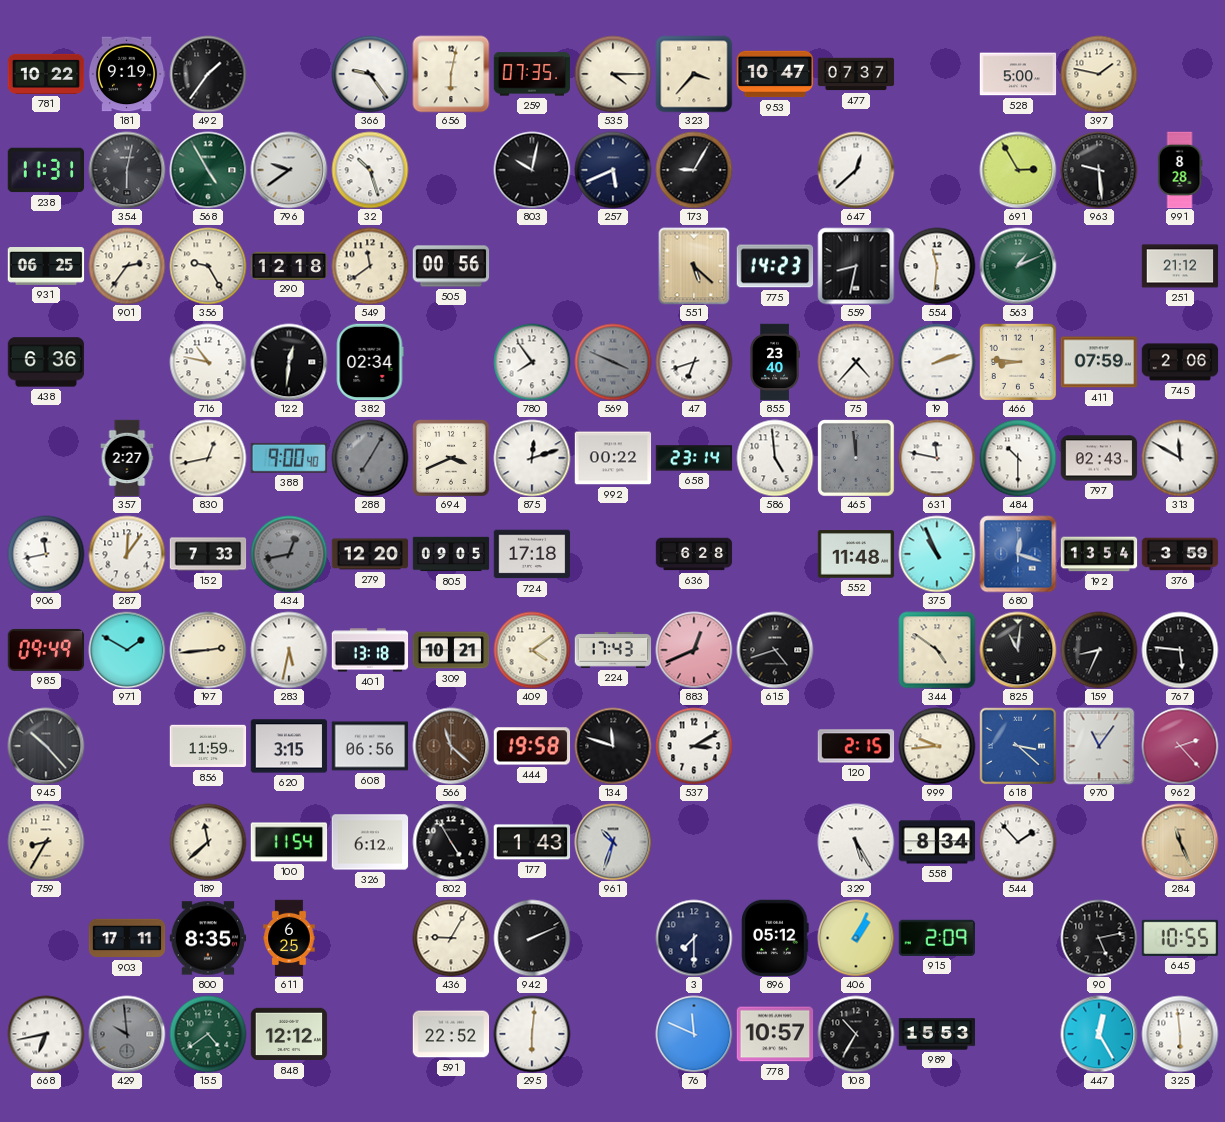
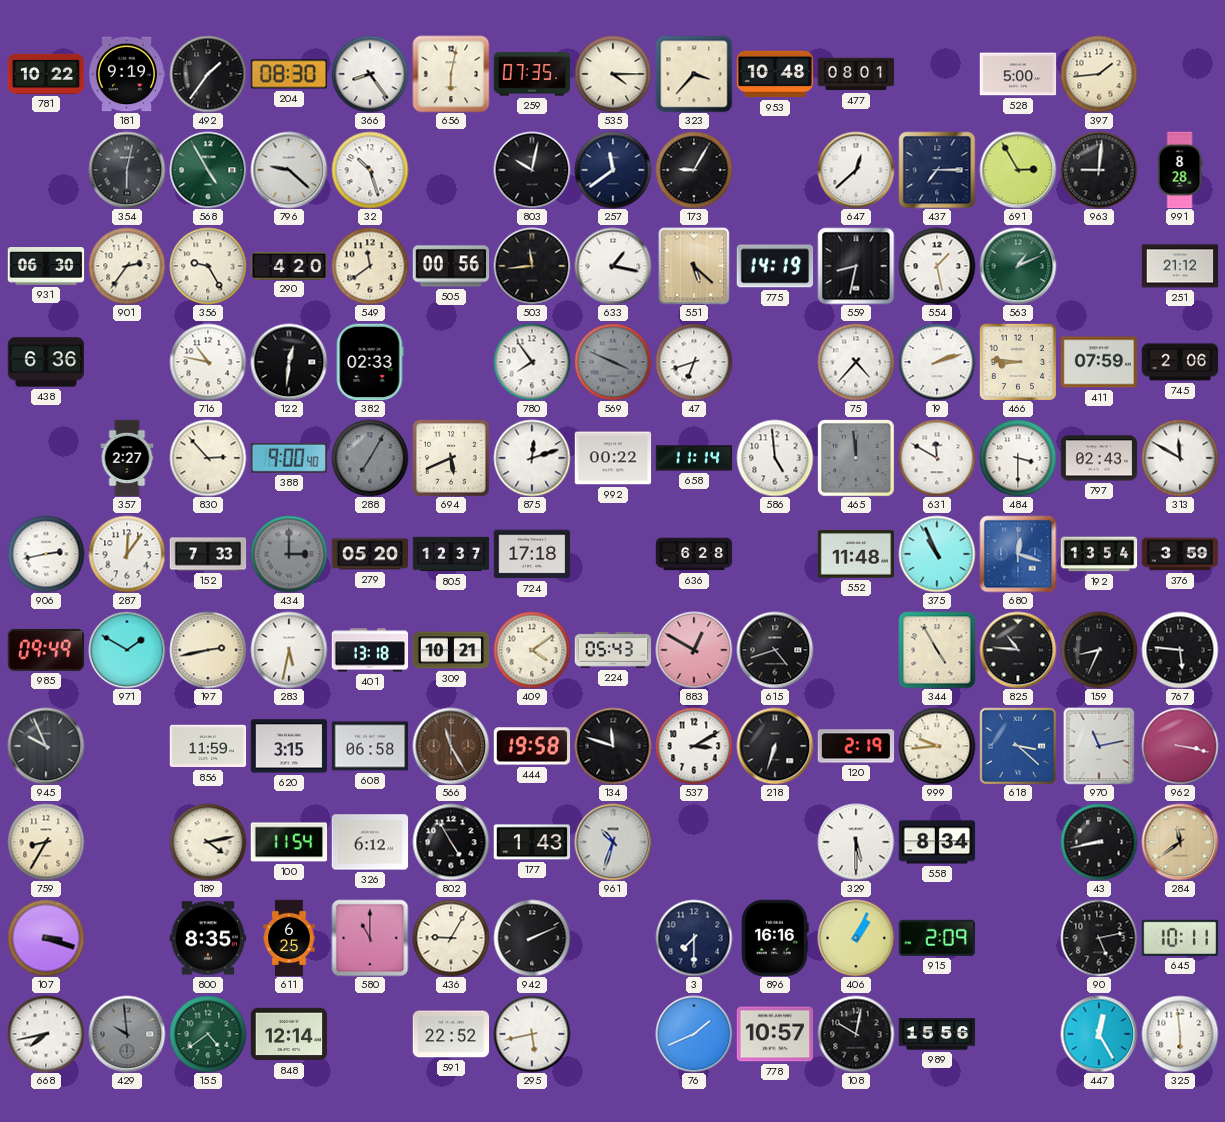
204: none -> 08:30 (289, 74)
366: 9:24 -> 8:24 (370, 74)
953: 10:47 -> 10:48 (775, 74)
477: 07:37 -> 08:01 (856, 74)
397: 1:47 -> 1:44 (1099, 74)
238: 11:31 -> none (46, 170)
796: 9:39 -> 9:22 (289, 170)
257: 5:41 -> 11:39 (613, 170)
437: none -> 7:15 (937, 170)
963: 9:29 -> 9:01 (1099, 170)
931: 06:25 -> 06:30 (46, 267)
290: 12:18 -> 4:20 (289, 265)
503: none -> 11:44 (532, 266)
633: none -> 1:17 (613, 266)
775: 14:23 -> 14:19 (775, 266)
554: 11:31 -> 1:28 (937, 266)
382: 02:34 -> 02:33 (370, 362)
855: 23:40 -> none (775, 362)
830: 12:43 -> 2:53 (208, 458)
694: 3:41 -> 5:41 (451, 458)
658: 23:14 -> 11:14 (694, 458)
631: 11:47 -> 11:50 (937, 458)
484: 10:30 -> 3:30 (1018, 458)
906: 11:43 -> 2:43 (46, 554)
434: 12:43 -> 3:00 (289, 554)
279: 12:20 -> 05:20 (370, 554)
805: 09:05 -> 12:37 (451, 554)
197: 2:44 -> 2:43 (208, 650)
224: 17:43 -> 05:43 (613, 650)
883: 12:41 -> 12:50 (694, 650)
344: 4:51 -> 4:55 (937, 650)
825: 11:01 -> 10:46 (1018, 650)
945: 10:23 -> 9:56 (46, 746)
608: 06:56 -> 06:58 (370, 746)
566: 11:22 -> 11:25 (451, 746)
218: none -> 6:33 (775, 746)
120: 2:15 -> 2:19 (856, 746)
970: 11:06 -> 11:13 (1099, 746)
962: 2:23 -> 3:17 (1180, 746)
189: 11:38 -> 4:13 (208, 842)
329: 5:25 -> 5:30 (856, 842)
544: 1:53 -> none (1018, 842)
43: none -> 8:43 (1099, 842)
284: 11:26 -> 11:39 (1180, 842)
107: none -> 3:18 (46, 938)
903: 17:11 -> none (127, 938)
580: none -> 11:00 (370, 938)
896: 05:12 -> 16:16 (775, 938)
645: 10:55 -> 10:11 (1180, 938)
668: 6:43 -> 7:43 (46, 1034)
848: 12:12 -> 12:14 (289, 1034)
295: 6:01 -> 5:43 (532, 1034)
76: 11:49 -> 1:41 (694, 1034)
108: 10:35 -> 10:02 (856, 1034)
989: 15:53 -> 15:56 (937, 1034)
